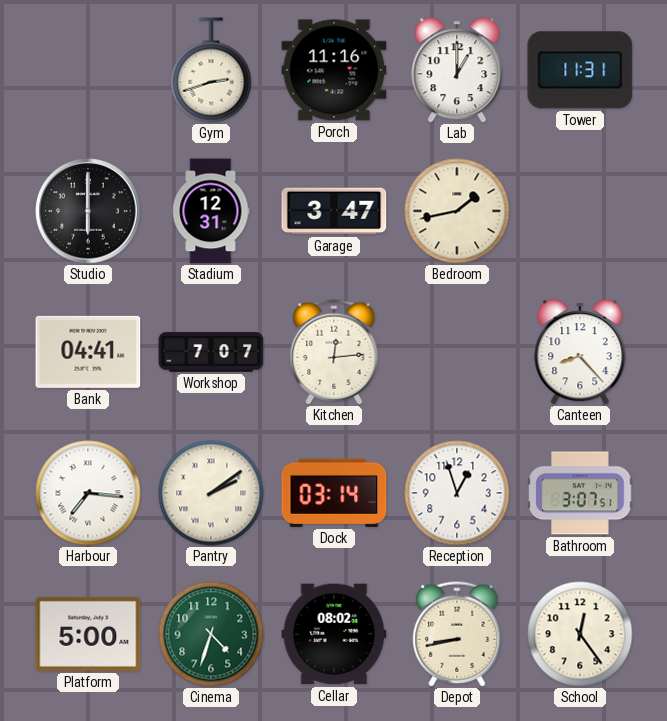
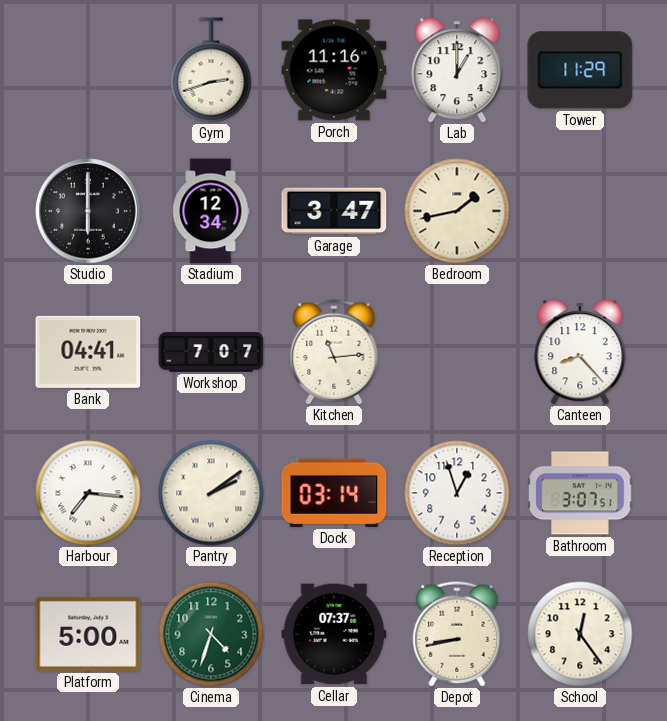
Tower: 11:31 -> 11:29 (580, 70)
Stadium: 12:31 -> 12:34 (211, 211)
Kitchen: 12:14 -> 11:14 (334, 352)
Cellar: 08:02 -> 07:37 (334, 634)
